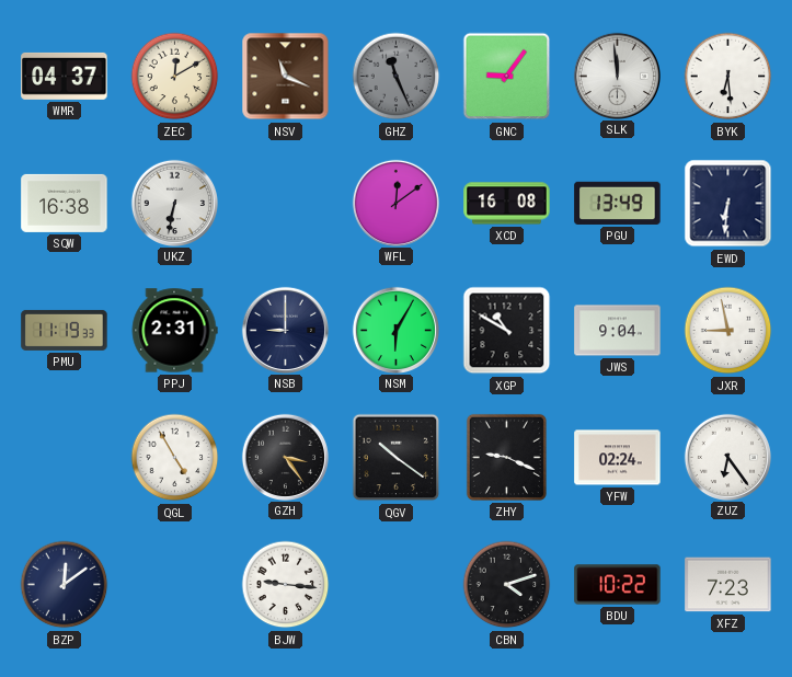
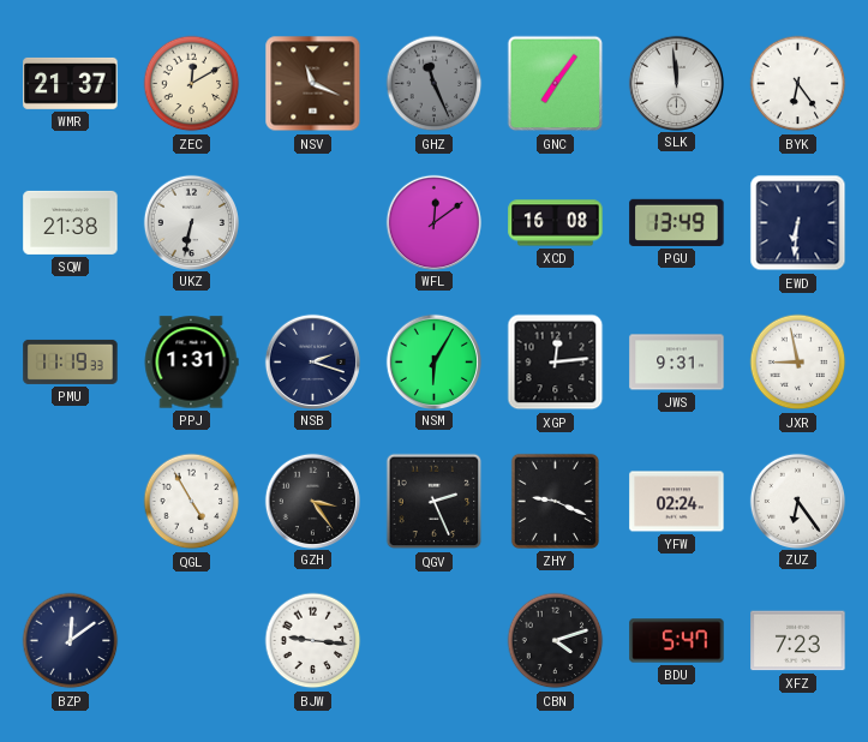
WMR: 04:37 -> 21:37 (71, 83)
GNC: 9:06 -> 7:06 (556, 84)
BYK: 6:29 -> 6:24 (798, 84)
SQW: 16:38 -> 21:38 (71, 222)
PPJ: 2:31 -> 1:31 (191, 363)
NSB: 9:00 -> 2:18 (312, 361)
XGP: 10:50 -> 12:14 (556, 363)
JWS: 9:04 -> 9:31 (677, 363)
QGV: 10:21 -> 2:26 (435, 502)
BDU: 10:22 -> 5:47 (677, 641)
